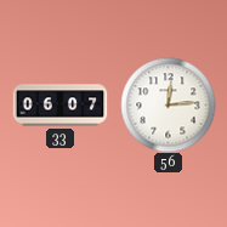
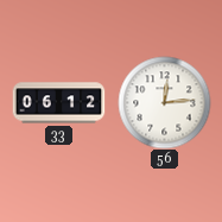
33: 06:07 -> 06:12 (58, 103)
